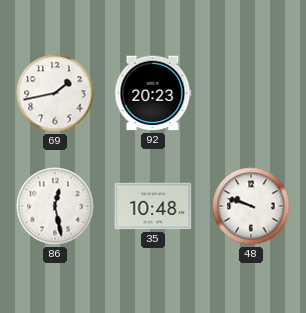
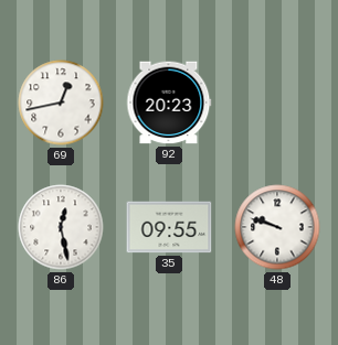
69: 1:43 -> 12:43 (61, 103)
35: 10:48 -> 09:55 (169, 227)
